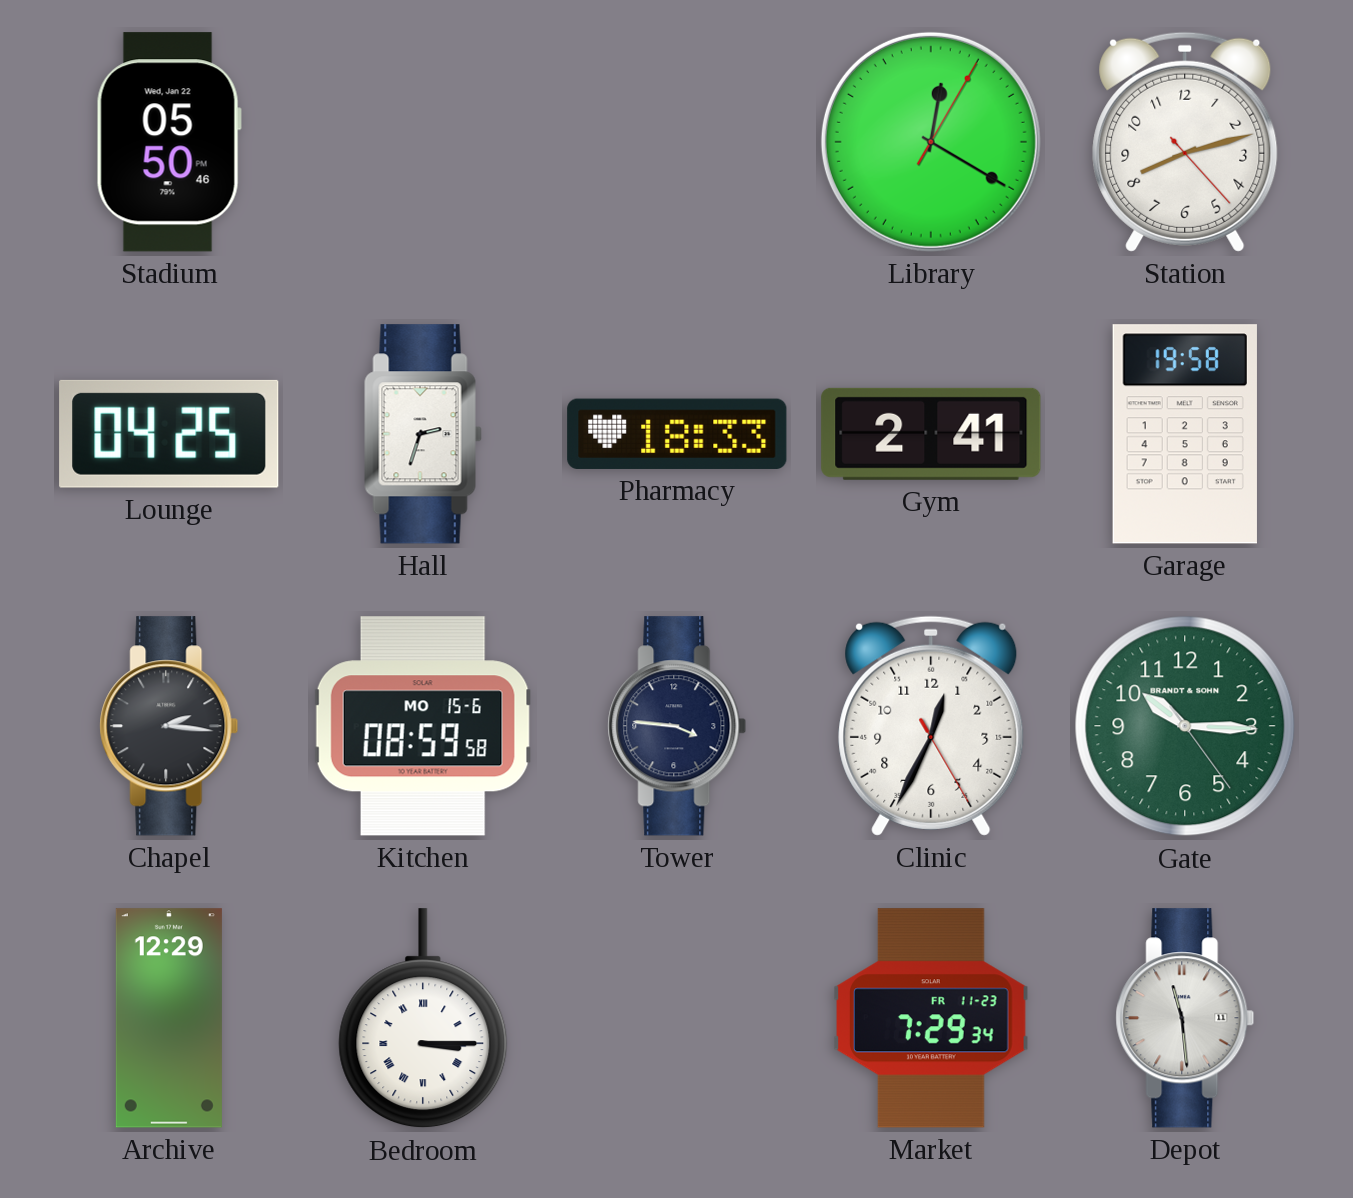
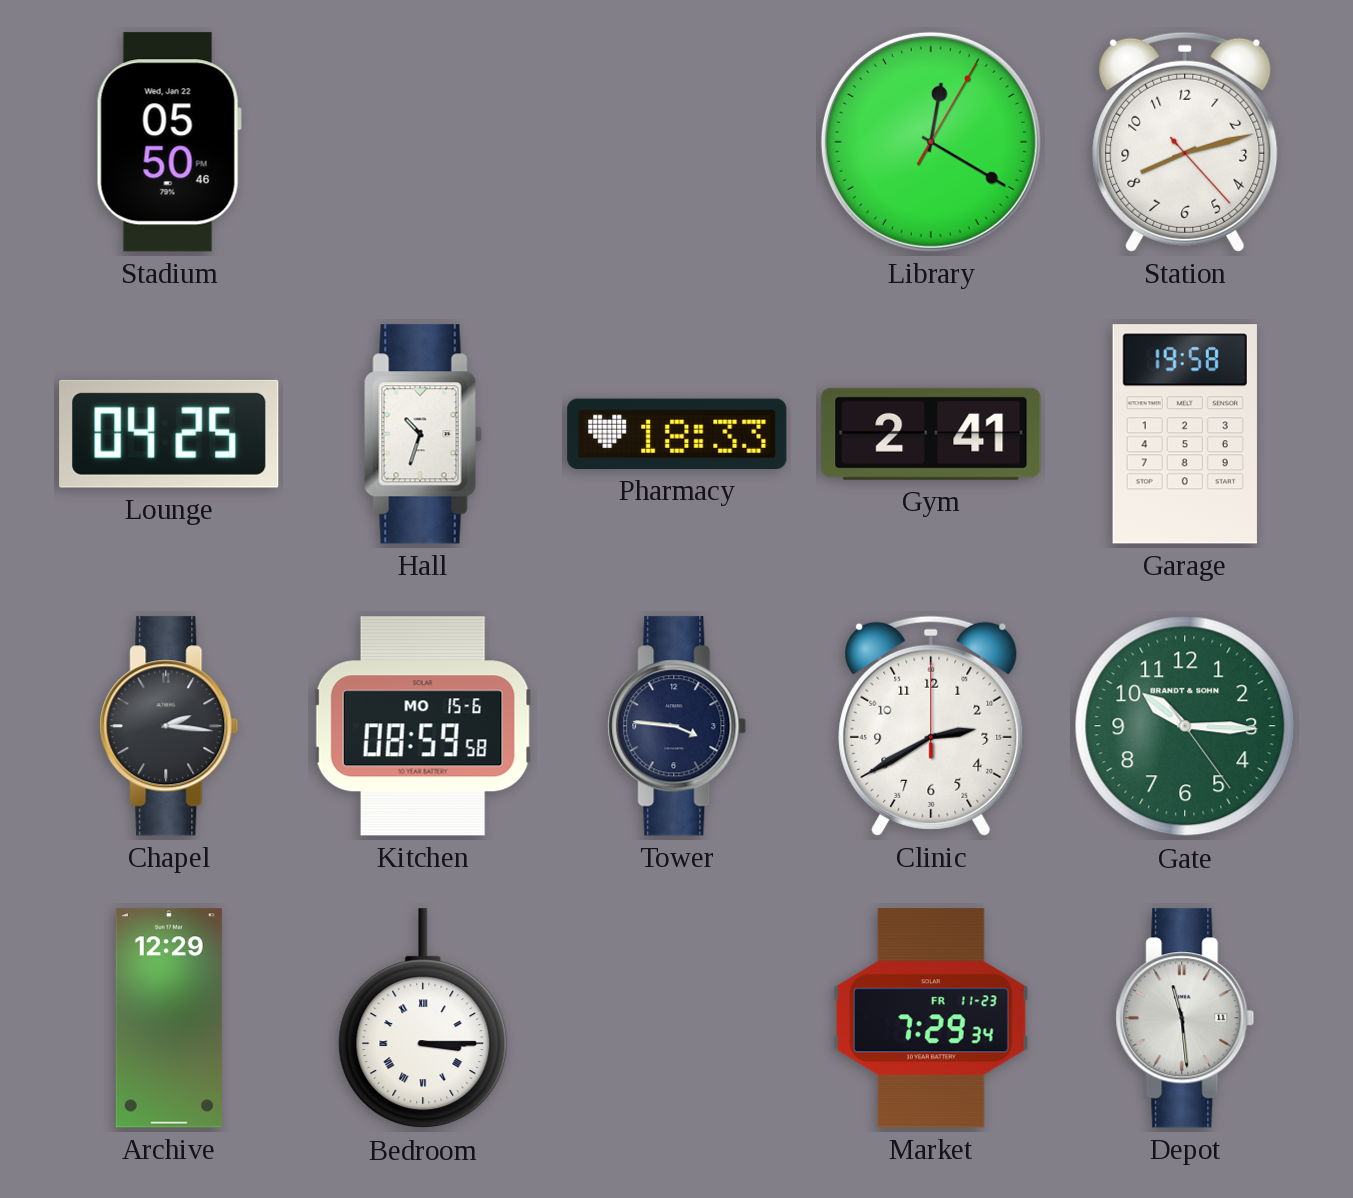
Hall: 2:33 -> 10:33 (423, 434)
Clinic: 12:34 -> 2:40 (931, 726)
